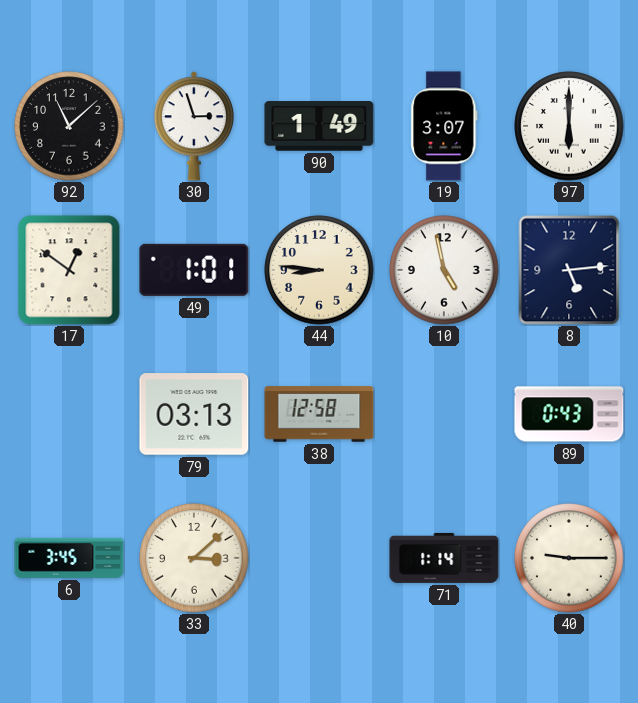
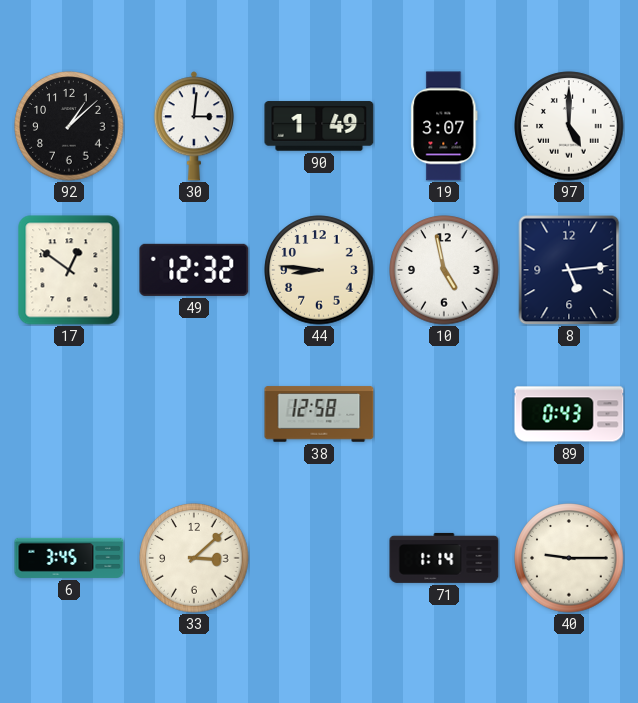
92: 11:08 -> 1:08 (69, 126)
30: 2:57 -> 3:01 (194, 126)
97: 6:00 -> 5:00 (569, 126)
49: 1:01 -> 12:32 (194, 270)
79: 03:13 -> none (194, 414)
